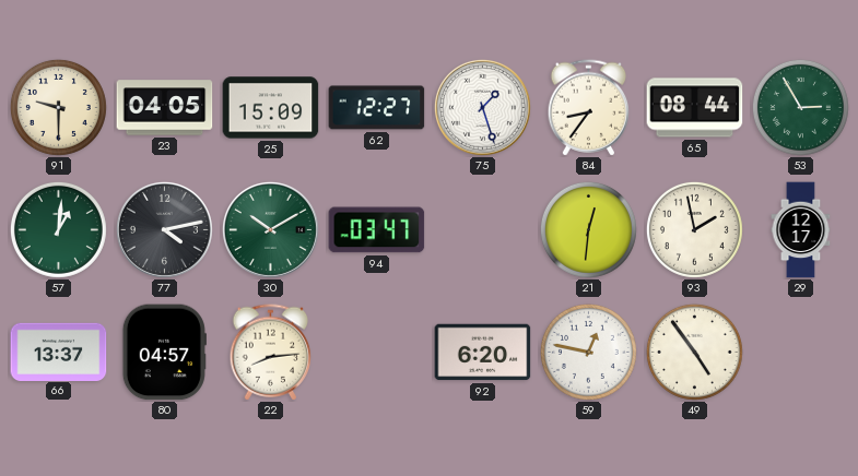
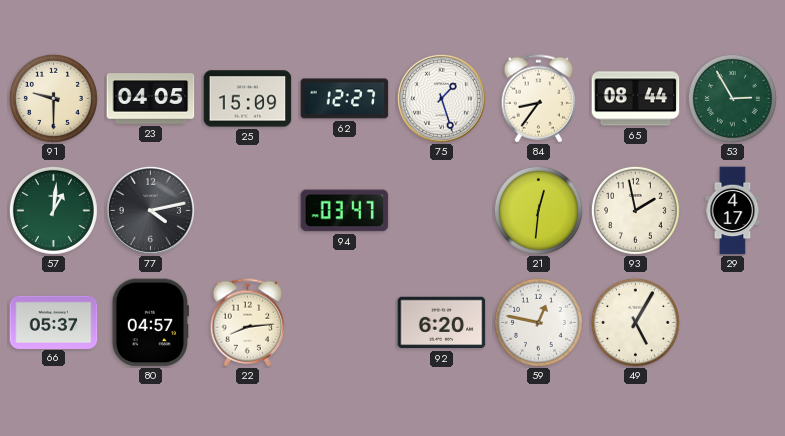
30: 10:10 -> none (270, 229)
29: 12:17 -> 4:17 (733, 211)
66: 13:37 -> 05:37 (54, 322)
49: 4:54 -> 5:05 (635, 322)
